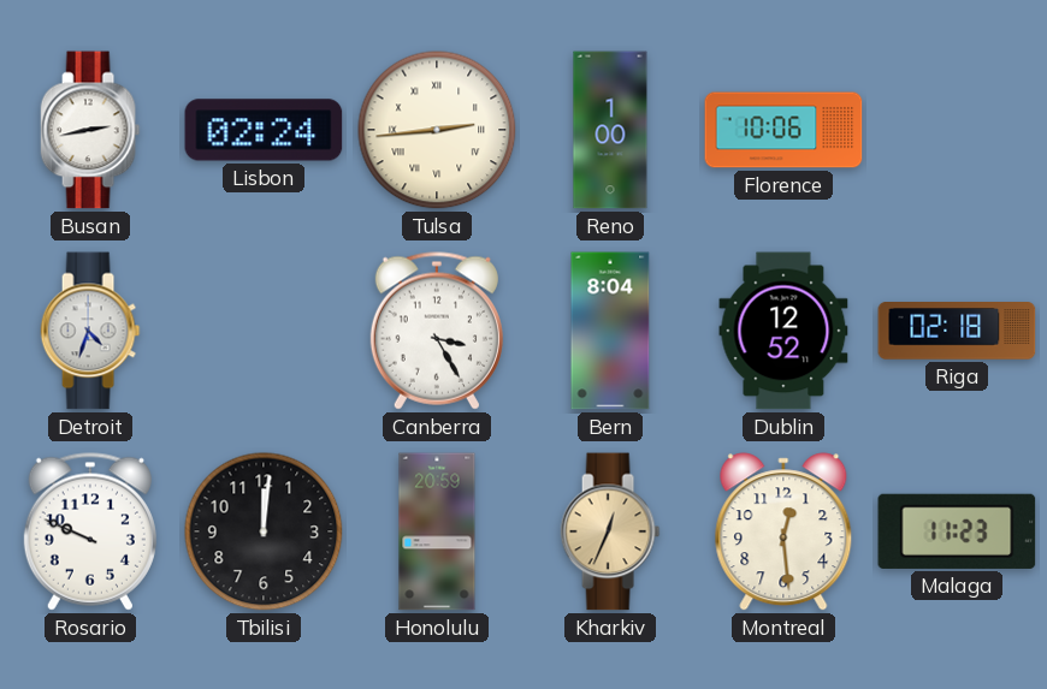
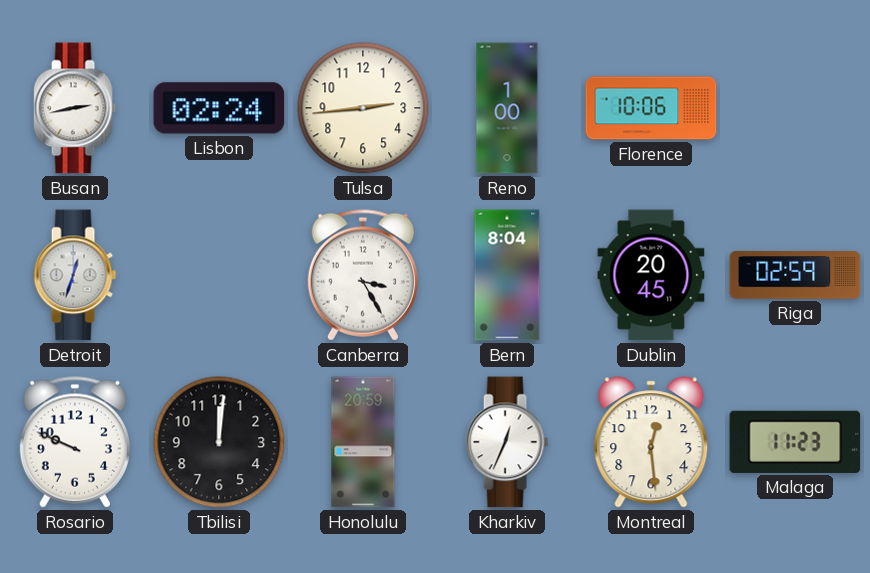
Tulsa numerals: Roman -> Arabic (363, 108)
Detroit: 4:33 -> 12:33 (75, 275)
Dublin: 12:52 -> 20:45 (651, 275)
Riga: 02:18 -> 02:59 (795, 275)
Kharkiv dial: champagne -> white (507, 442)
